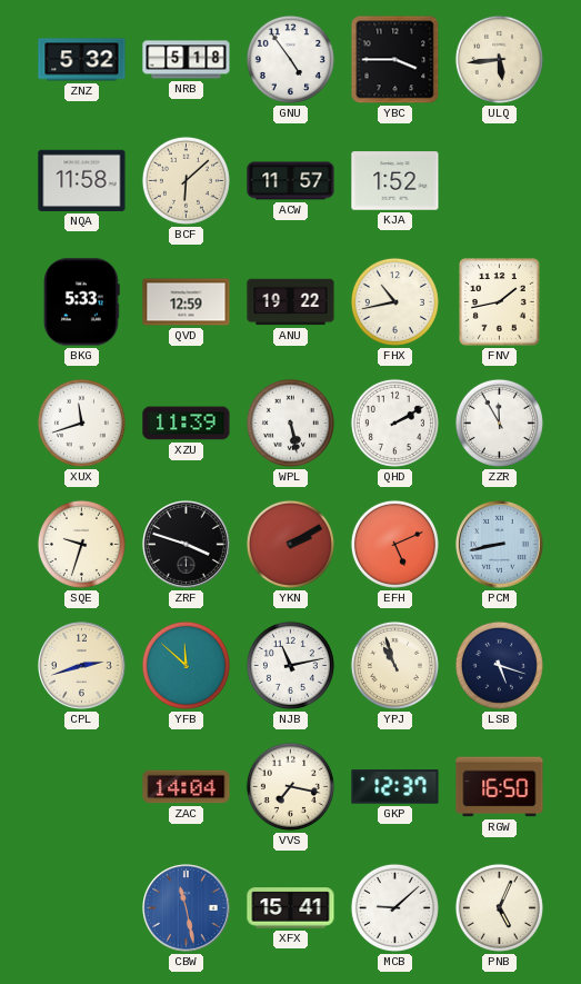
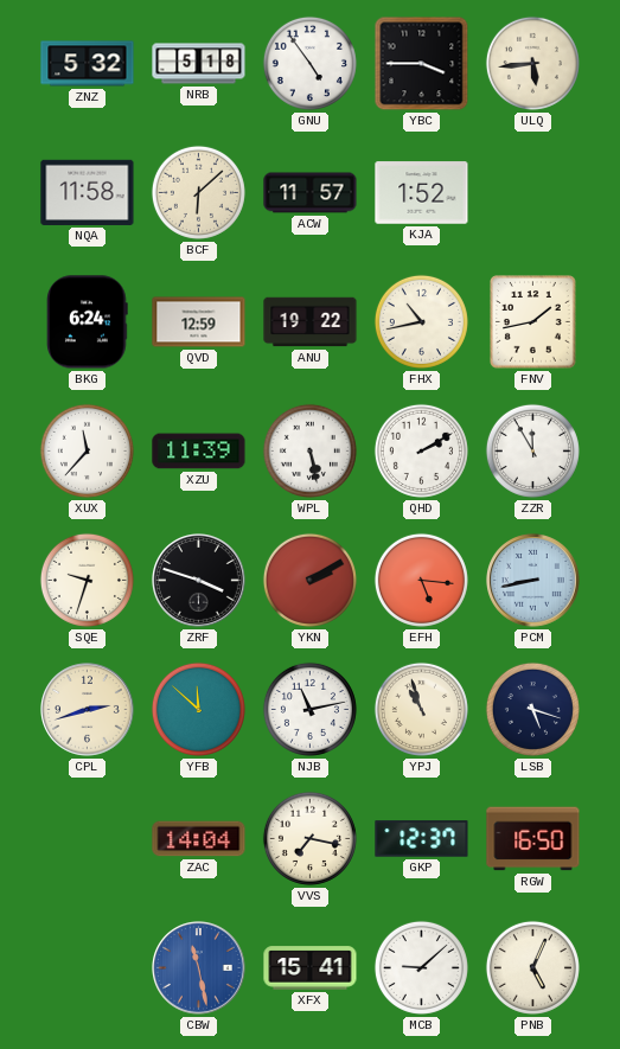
BKG: 5:33 -> 6:24 (88, 322)
XUX: 11:42 -> 11:37 (87, 450)
EFH: 5:11 -> 5:16 (421, 580)
